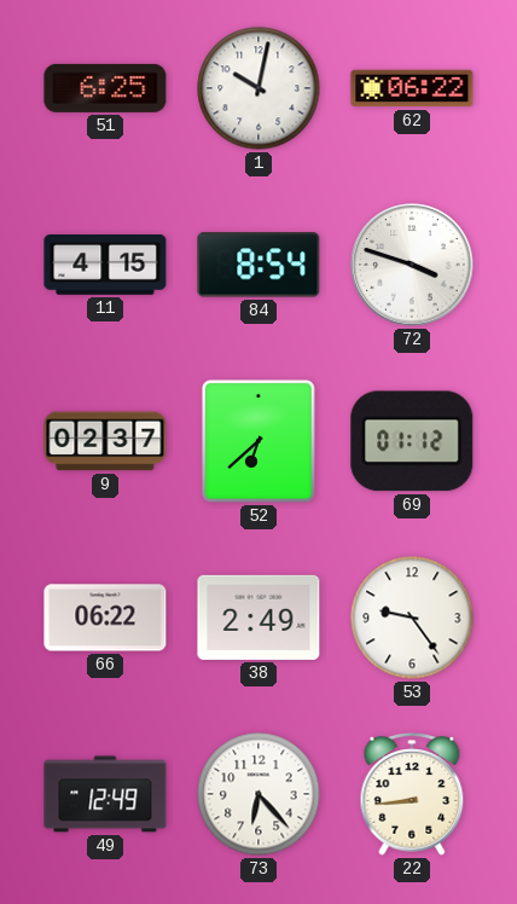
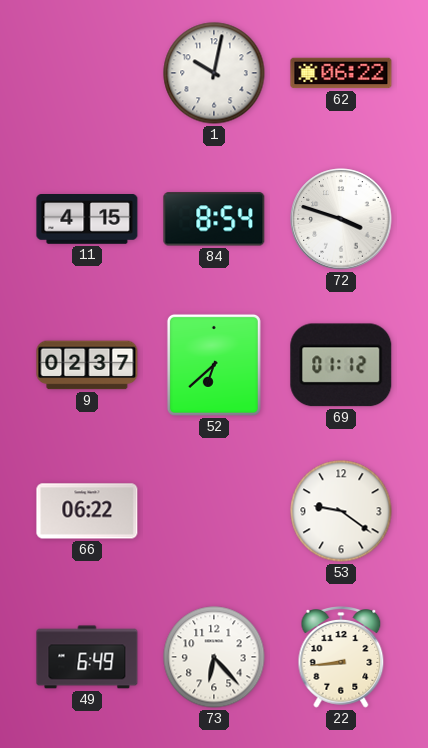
51: 6:25 -> none (105, 88)
38: 2:49 -> none (258, 618)
53: 9:24 -> 9:21 (341, 511)
49: 12:49 -> 6:49 (87, 657)
